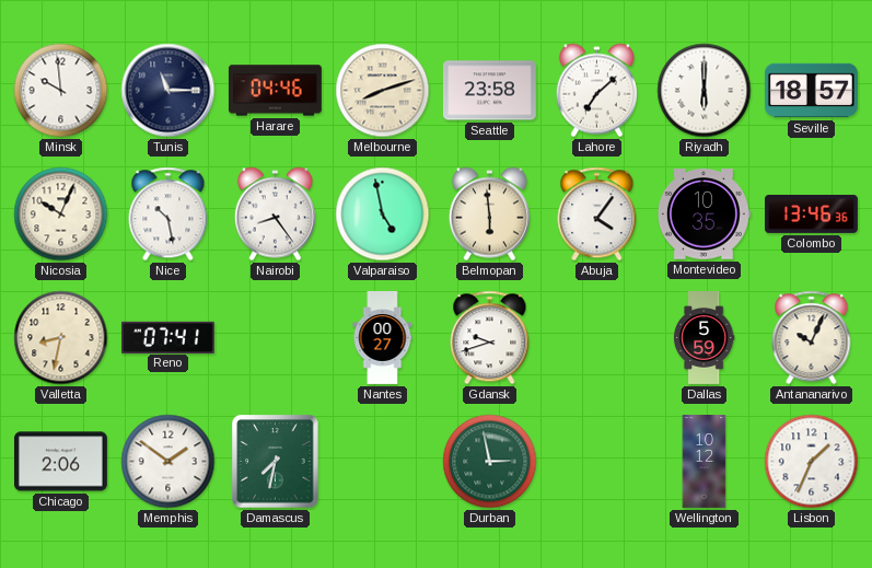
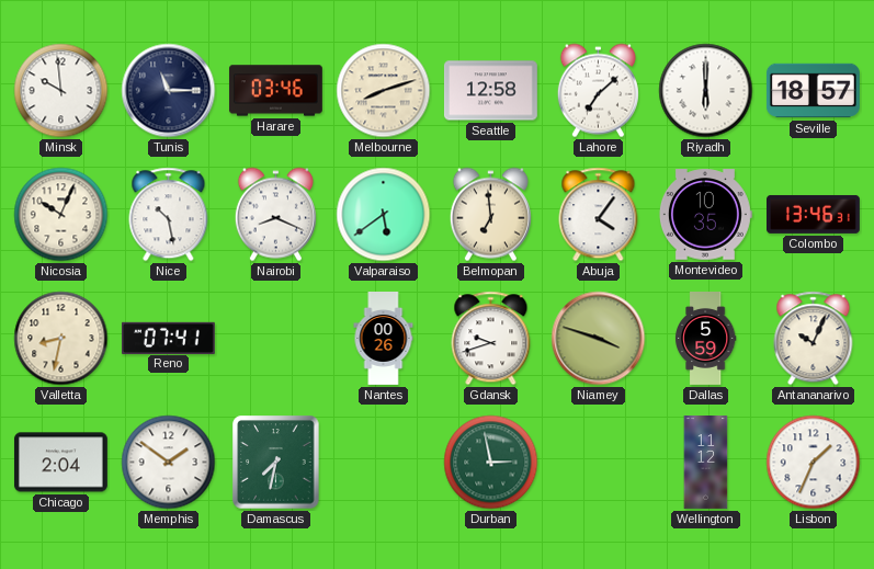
Harare: 04:46 -> 03:46 (275, 91)
Seattle: 23:58 -> 12:58 (490, 91)
Nairobi: 8:24 -> 8:19 (275, 215)
Valparaiso: 4:58 -> 5:39 (384, 215)
Belmopan: 5:59 -> 6:59 (490, 215)
Colombo: 13:46:36 -> 13:46:31 (814, 214)
Nantes: 00:27 -> 00:26 (384, 339)
Niamey: none -> 3:48 (599, 339)
Chicago: 2:06 -> 2:04 (60, 463)
Wellington: 10:12 -> 11:12 (706, 463)
